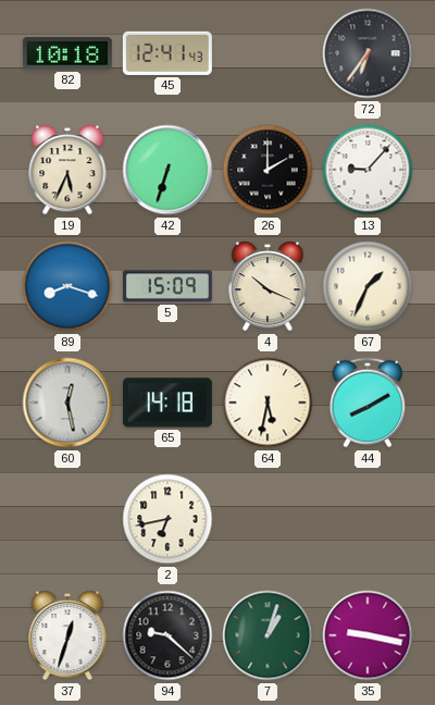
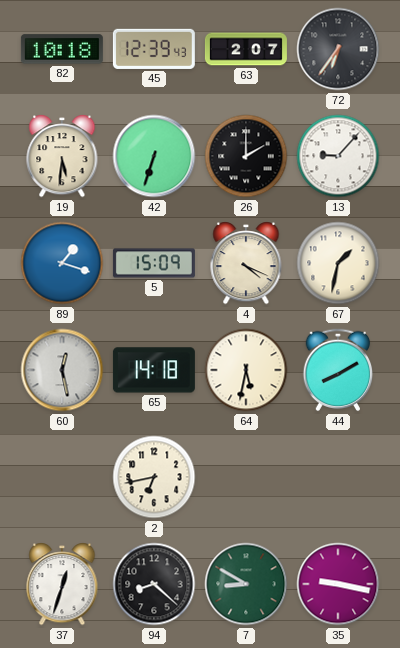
45: 12:41 -> 12:39 (154, 49)
63: none -> 2:07 (246, 49)
19: 5:34 -> 5:31 (62, 156)
89: 8:18 -> 1:18 (62, 263)
4: 10:19 -> 4:19 (246, 263)
67: 1:34 -> 1:32 (338, 263)
94: 9:22 -> 8:22 (154, 584)
7: 1:03 -> 8:50 (246, 584)
